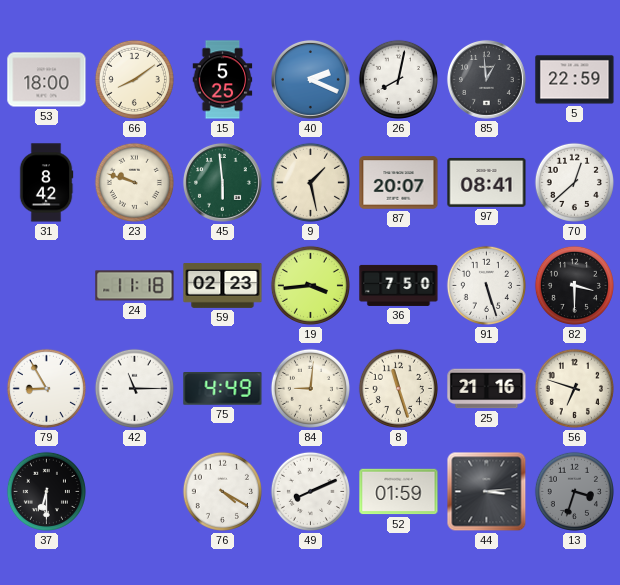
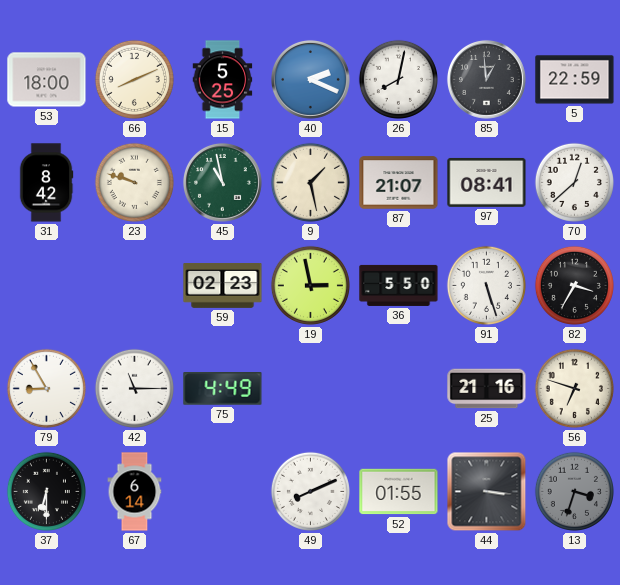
66: 8:09 -> 8:11 (134, 79)
45: 5:59 -> 10:58 (222, 182)
87: 20:07 -> 21:07 (399, 183)
24: 11:18 -> none (135, 286)
19: 3:44 -> 2:58 (310, 285)
36: 7:50 -> 5:50 (399, 285)
82: 3:30 -> 3:35 (574, 285)
84: 9:01 -> none (310, 388)
8: 11:27 -> none (398, 388)
67: none -> 6:14 (135, 492)
76: 4:20 -> none (222, 491)
52: 01:59 -> 01:55 (399, 492)
44: 3:14 -> 3:16 (487, 492)
